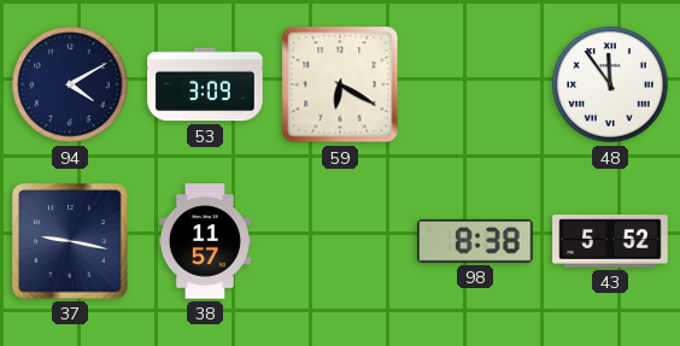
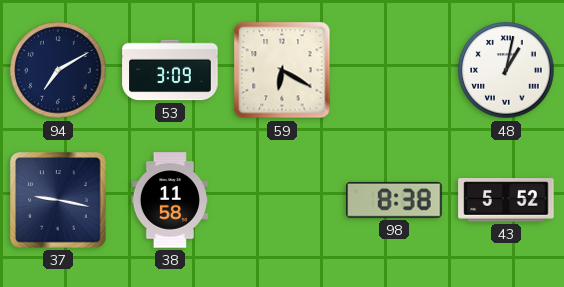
94: 4:10 -> 7:10 (58, 70)
48: 11:54 -> 1:02 (506, 70)
38: 11:57 -> 11:58 (170, 200)
